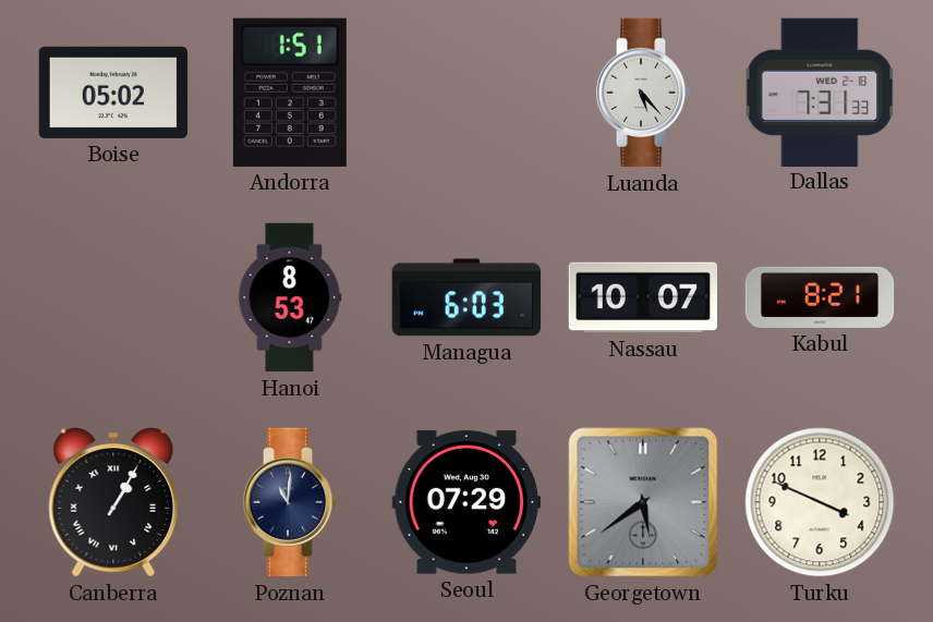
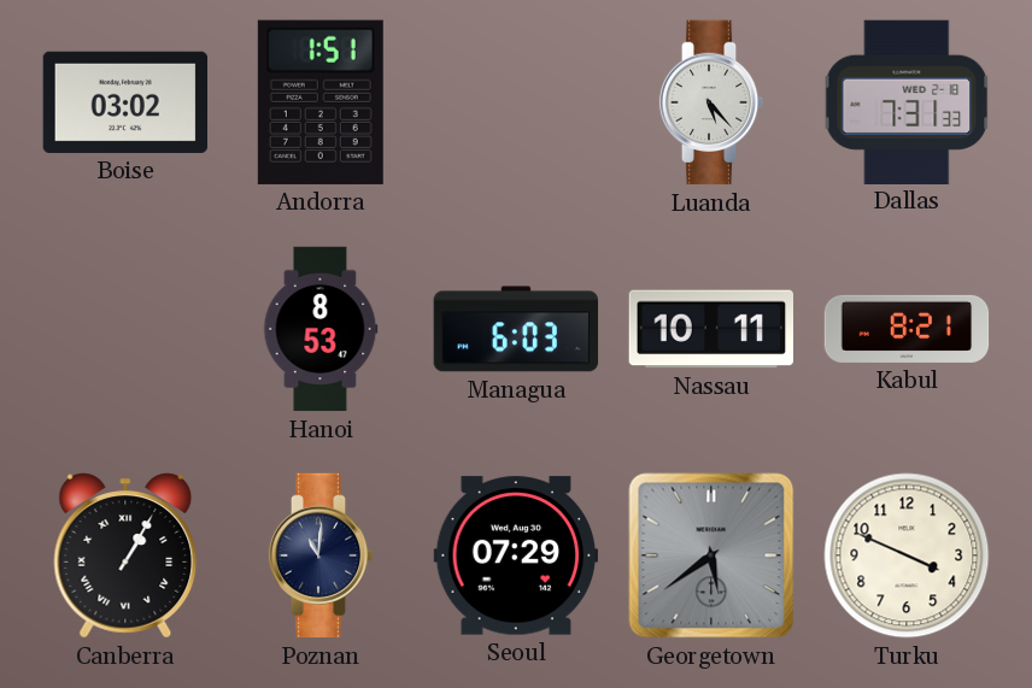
Boise: 05:02 -> 03:02 (124, 102)
Nassau: 10:07 -> 10:11 (710, 329)
